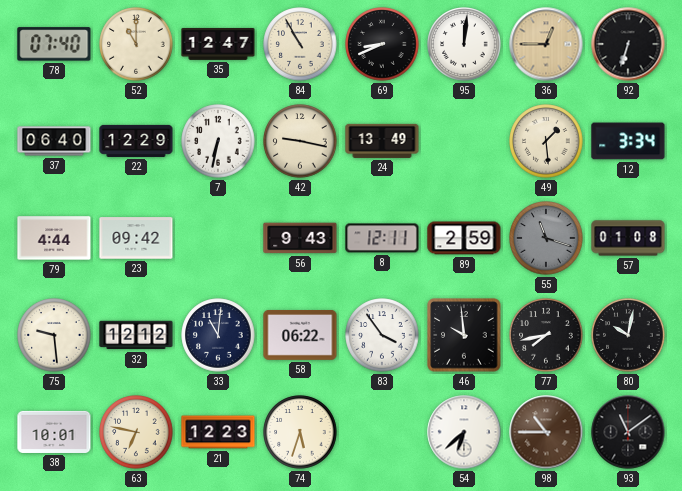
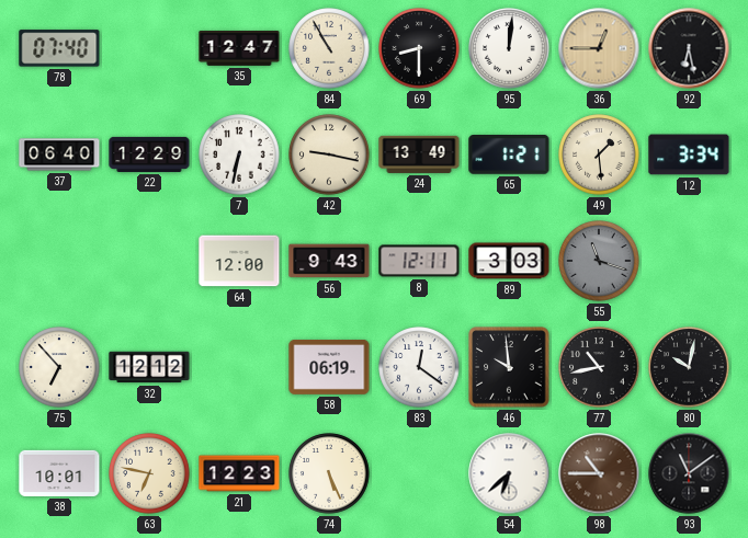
52: 11:00 -> none (136, 44)
69: 8:41 -> 8:30 (419, 48)
92: 6:33 -> 6:28 (689, 48)
65: none -> 1:21 (509, 156)
79: 4:44 -> none (54, 238)
23: 09:42 -> none (136, 238)
64: none -> 12:00 (239, 261)
89: 2:59 -> 3:03 (509, 261)
57: 01:08 -> none (628, 238)
75: 9:29 -> 6:53 (59, 367)
33: 11:01 -> none (218, 335)
58: 06:22 -> 06:19 (329, 368)
83: 3:54 -> 12:21 (419, 367)
77: 7:43 -> 10:43 (599, 367)
74: 5:33 -> 5:26 (329, 473)
